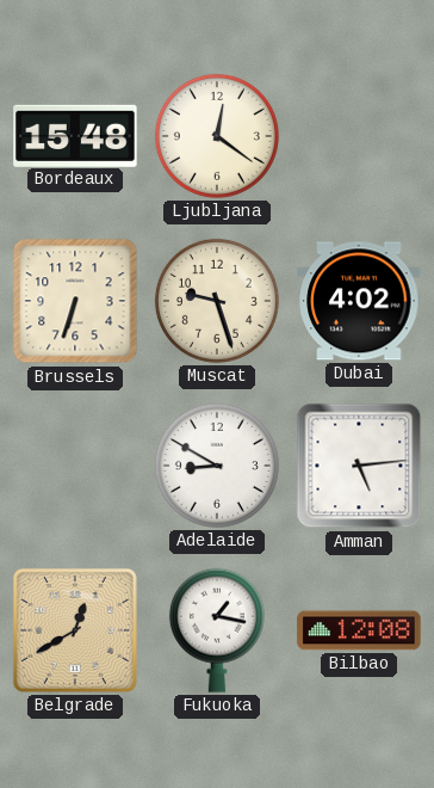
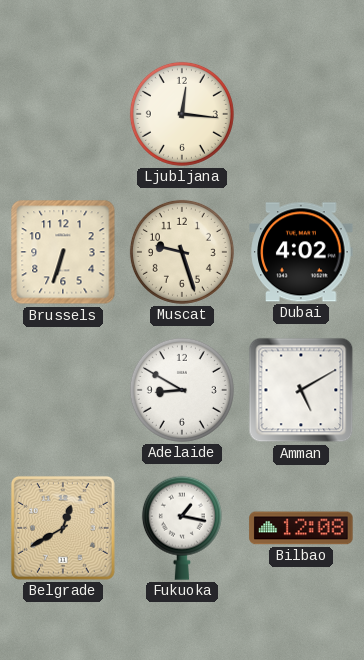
Bordeaux: 15:48 -> none (75, 135)
Ljubljana: 12:21 -> 12:16 (182, 114)
Amman: 5:14 -> 5:10 (301, 390)
